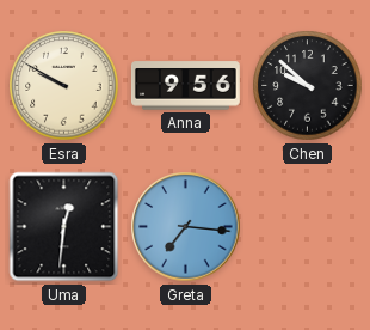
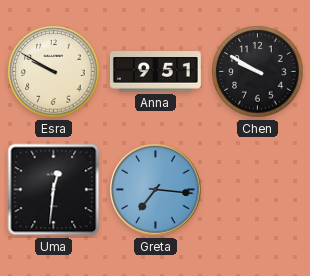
Anna: 9:56 -> 9:51 (155, 72)
Chen: 9:52 -> 9:50 (258, 72)
